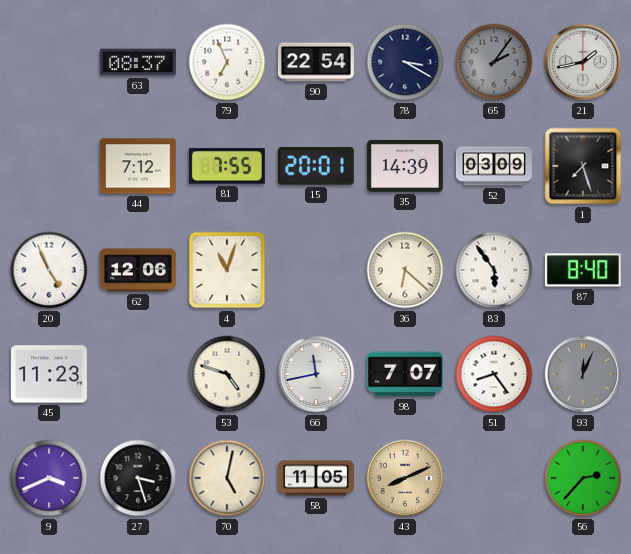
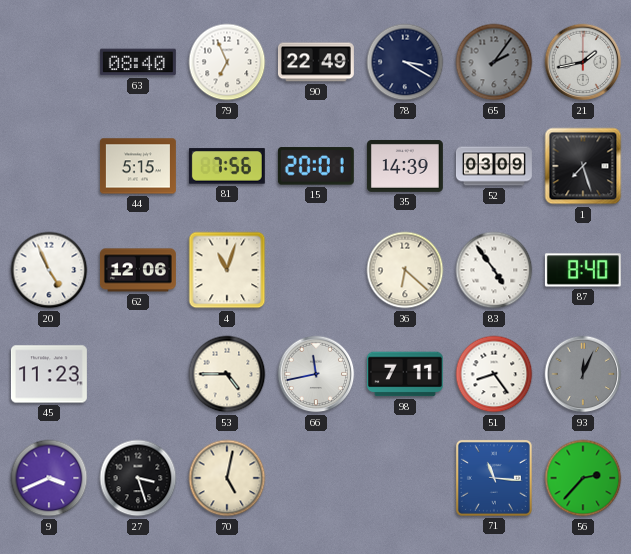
63: 08:37 -> 08:40 (138, 62)
90: 22:54 -> 22:49 (316, 62)
44: 7:12 -> 5:15 (138, 166)
81: 7:55 -> 7:56 (227, 166)
83: 5:54 -> 4:54 (494, 270)
53: 4:48 -> 4:45 (227, 374)
98: 7:07 -> 7:11 (405, 374)
58: 11:05 -> none (316, 478)
43: 8:11 -> none (405, 478)
71: none -> 11:16 (494, 478)
